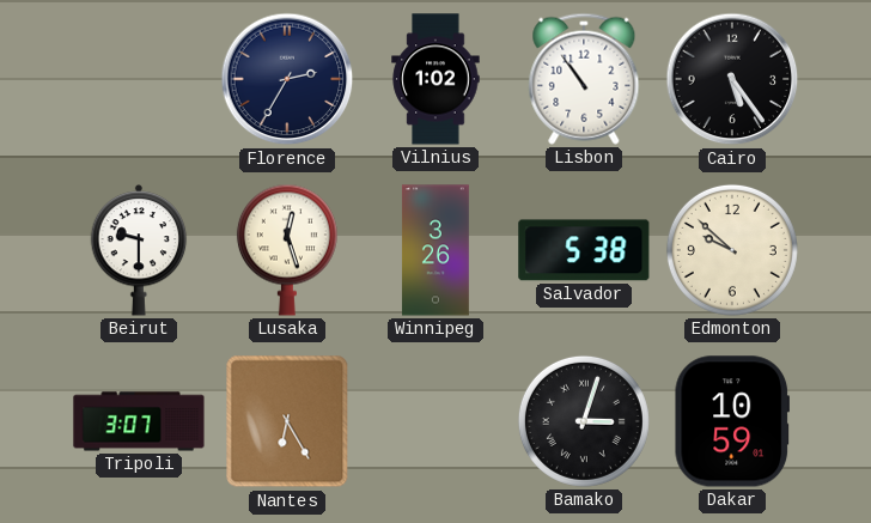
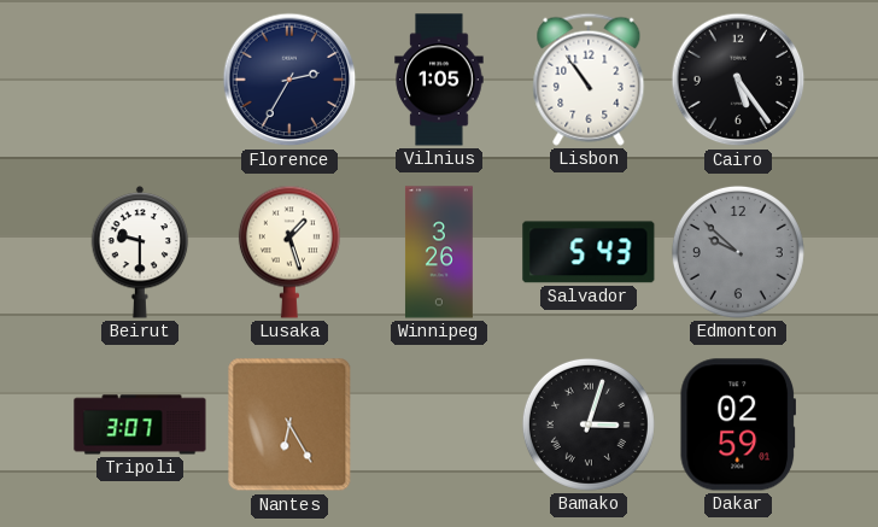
Vilnius: 1:02 -> 1:05 (439, 80)
Lusaka: 12:27 -> 1:27 (289, 252)
Salvador: 5:38 -> 5:43 (589, 252)
Edmonton dial: cream -> grey (738, 252)
Dakar: 10:59 -> 02:59 (737, 424)
